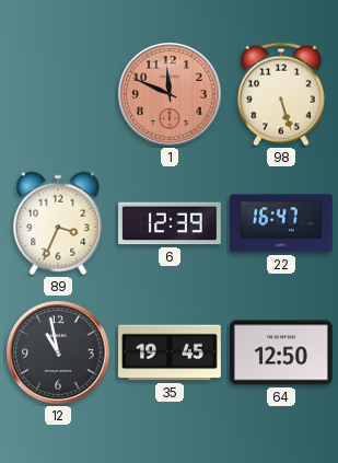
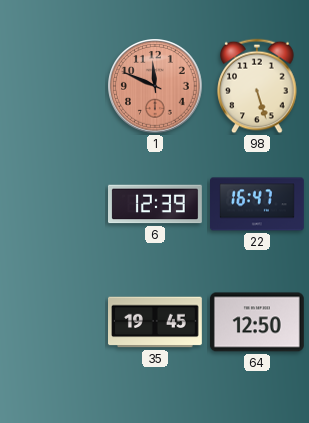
89: 3:34 -> none (58, 223)
12: 10:58 -> none (59, 354)
